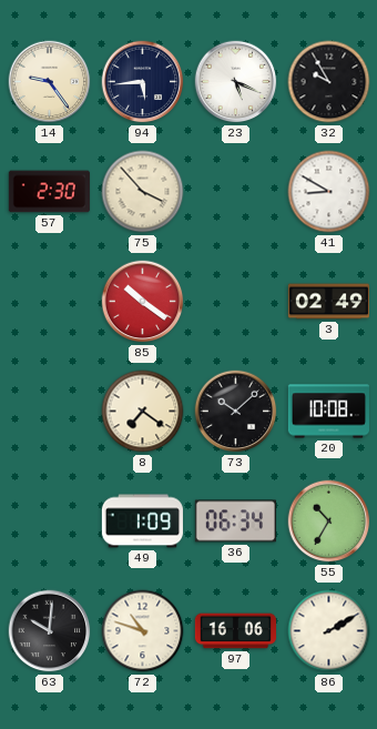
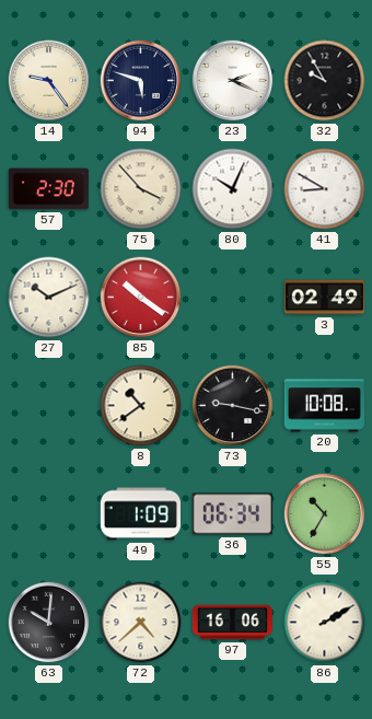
94: 5:44 -> 5:48 (141, 81)
23: 5:19 -> 2:19 (233, 81)
80: none -> 10:04 (233, 189)
27: none -> 10:11 (49, 298)
8: 7:21 -> 10:39 (141, 406)
73: 10:08 -> 9:17 (233, 406)
72: 10:48 -> 4:38 (141, 623)
